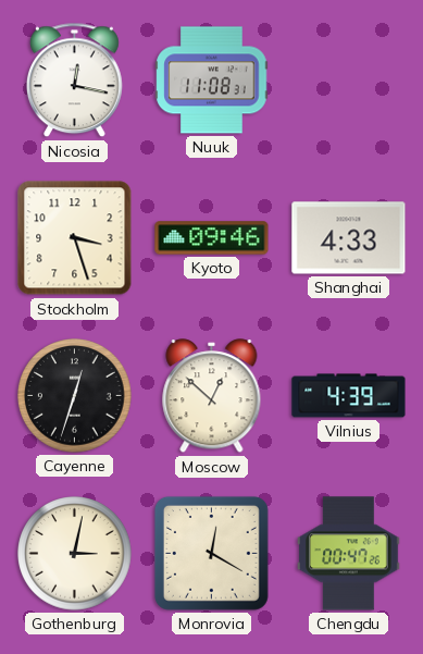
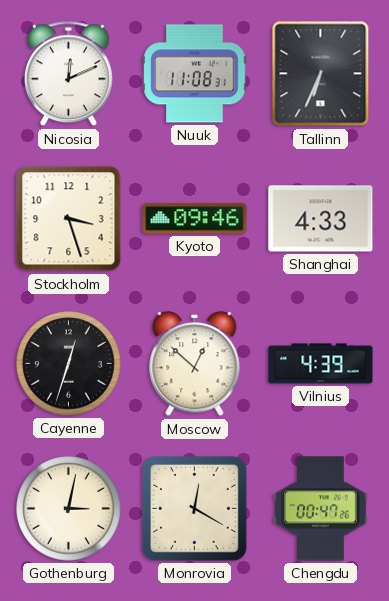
Nicosia: 12:17 -> 12:11 (68, 74)
Tallinn: none -> 6:34 (321, 74)
